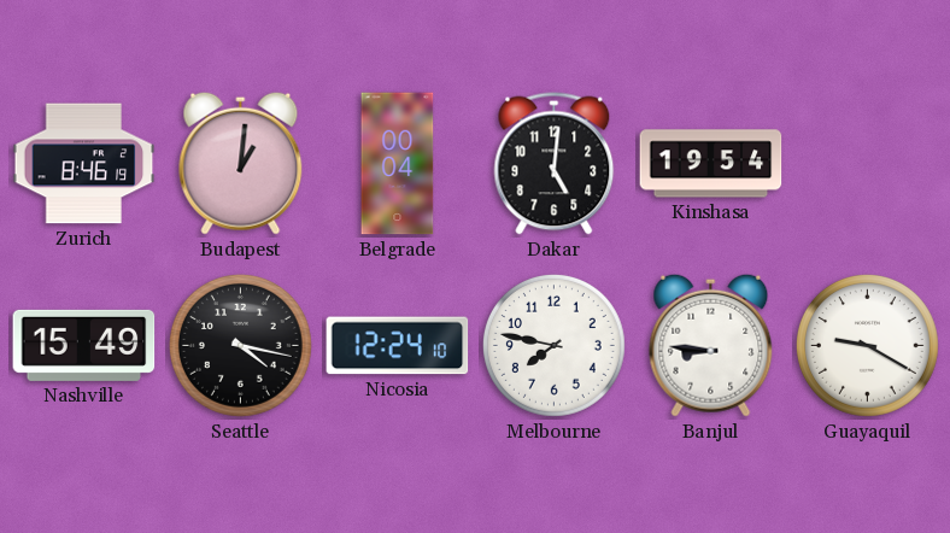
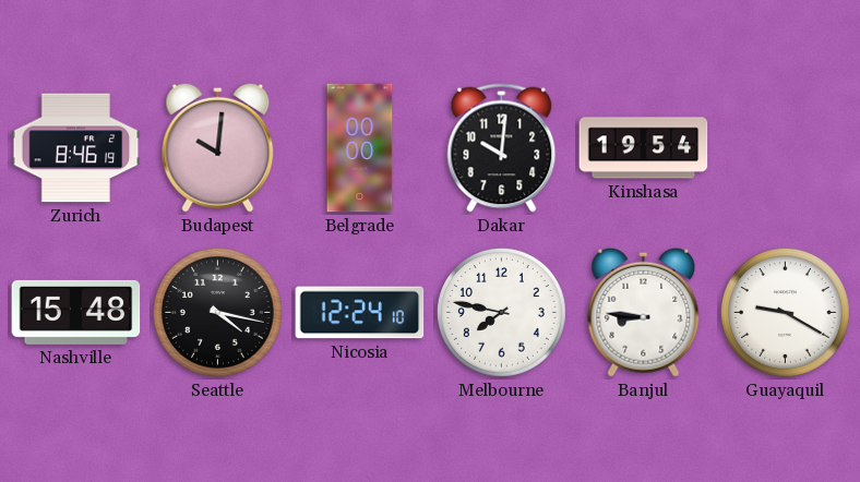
Budapest: 1:01 -> 10:01 (218, 147)
Belgrade: 00:04 -> 00:00 (360, 148)
Dakar: 5:01 -> 10:01 (502, 148)
Nashville: 15:49 -> 15:48 (76, 312)
